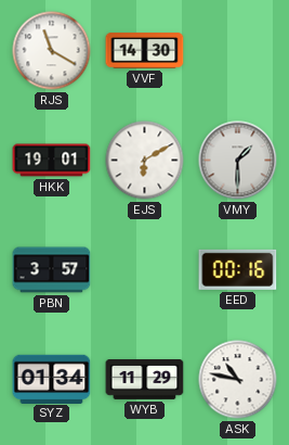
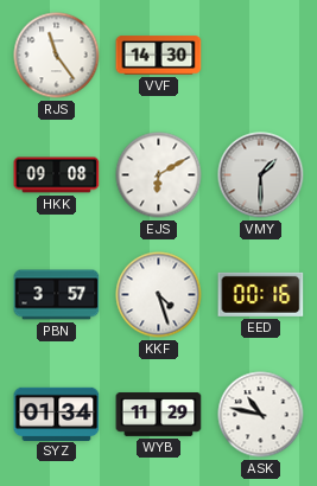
RJS: 11:20 -> 11:24 (57, 56)
HKK: 19:01 -> 09:08 (57, 175)
KKF: none -> 4:27 (159, 295)
